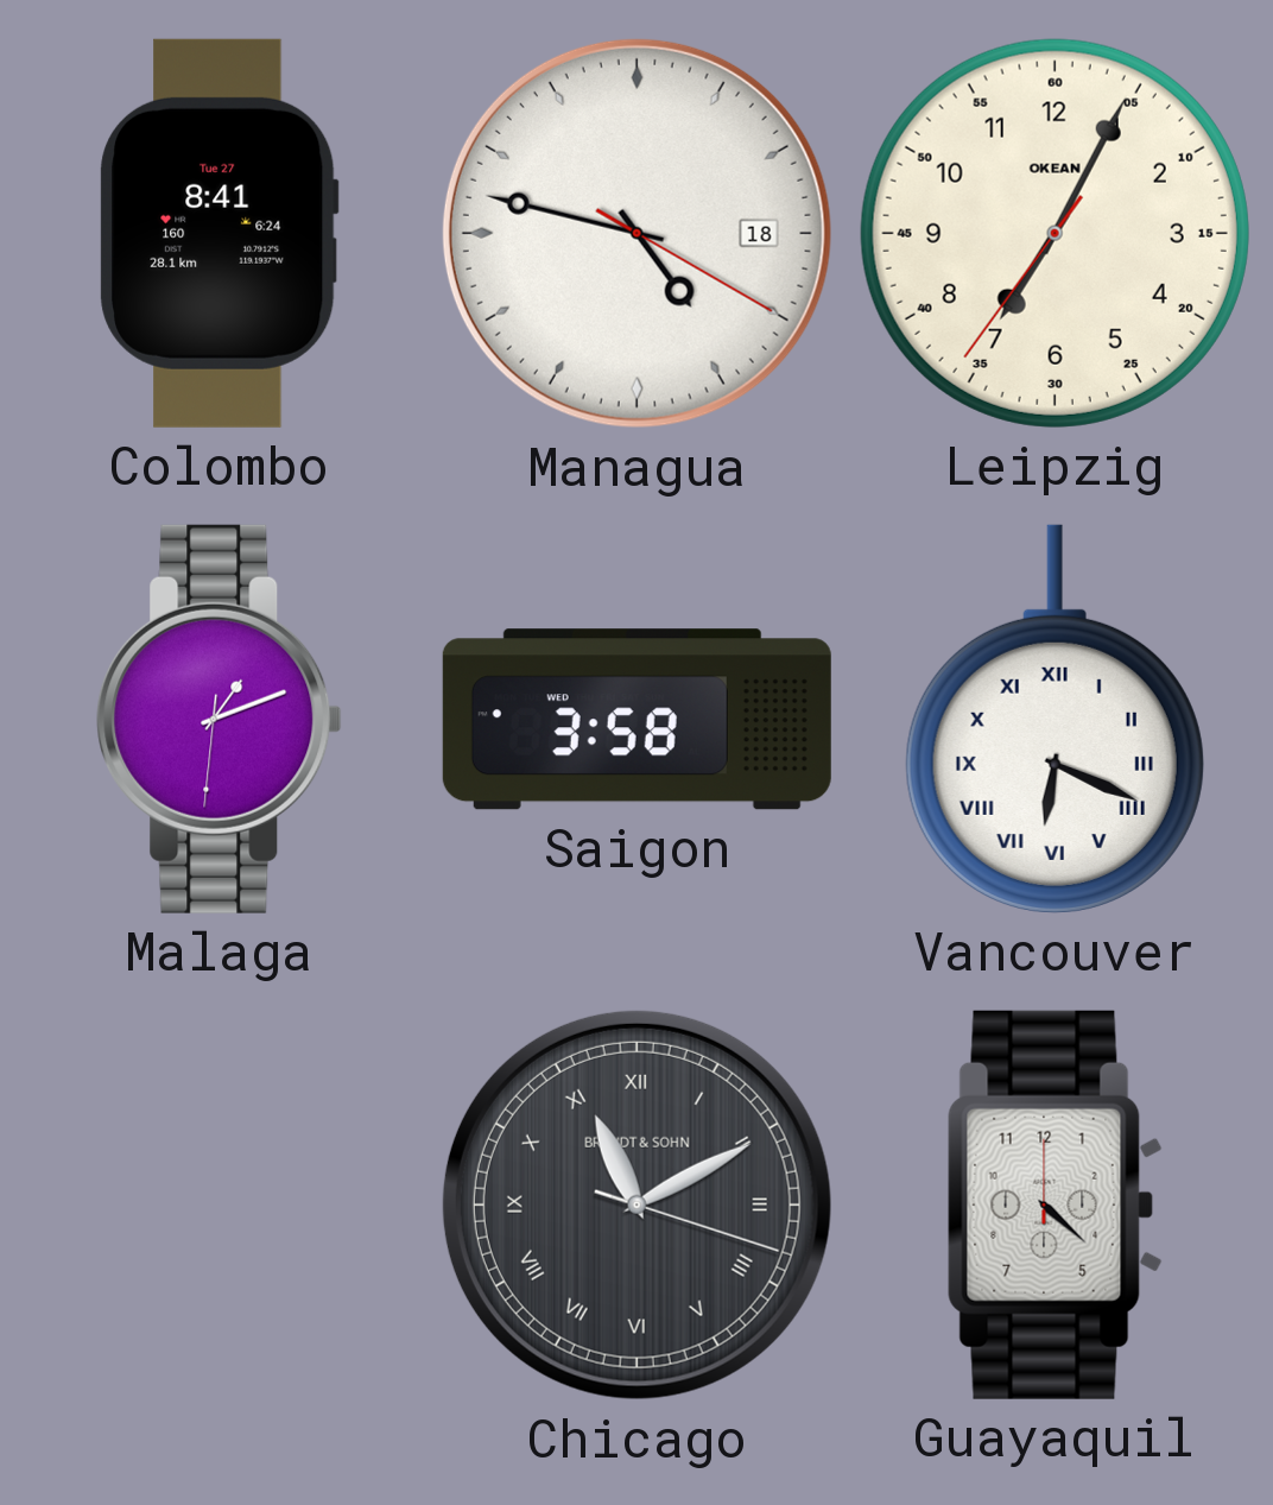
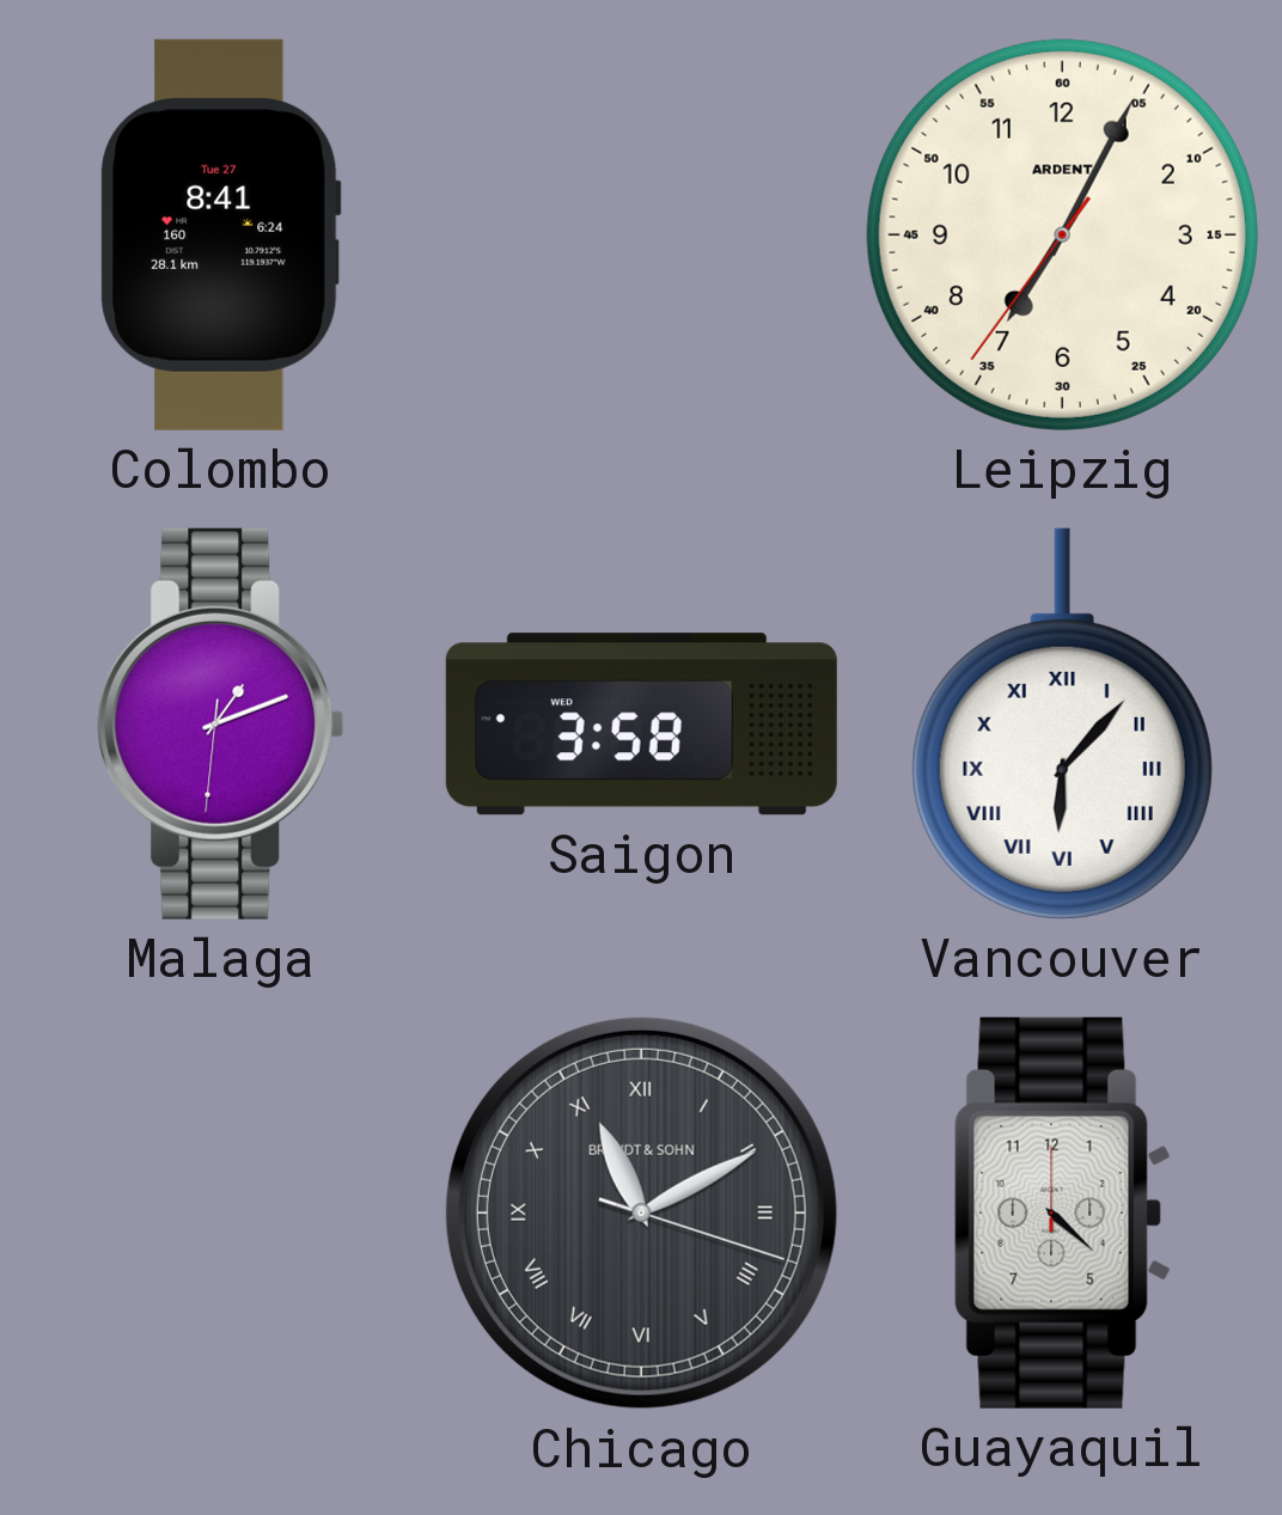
Managua: 4:47 -> none (636, 233)
Leipzig brand: OKEAN -> ARDENT (1062, 234)
Vancouver: 6:19 -> 6:07 (1062, 723)
